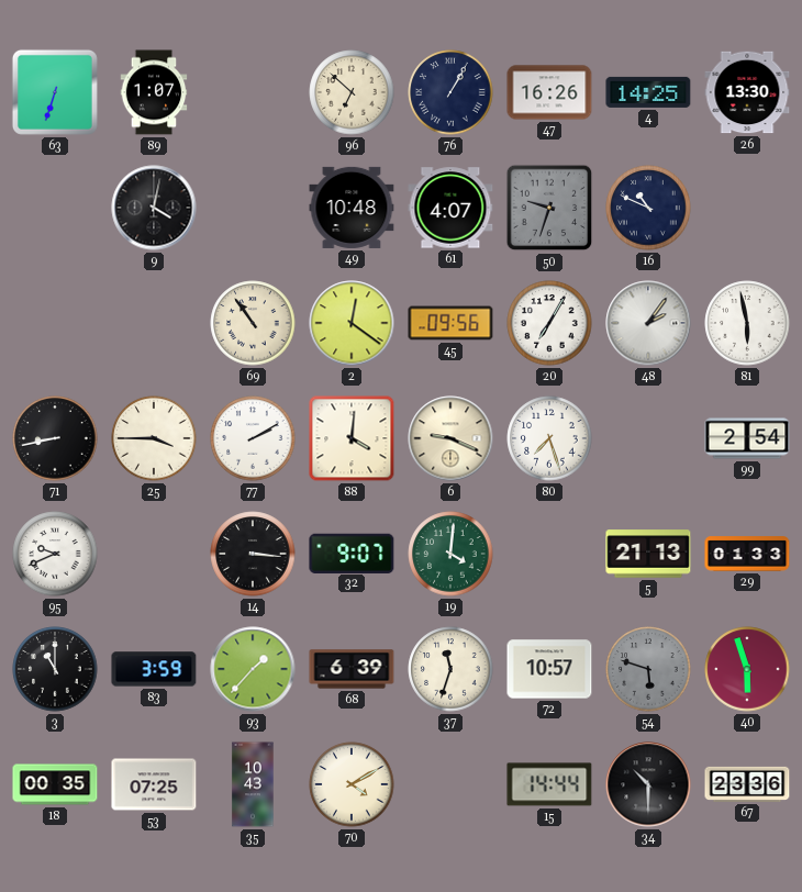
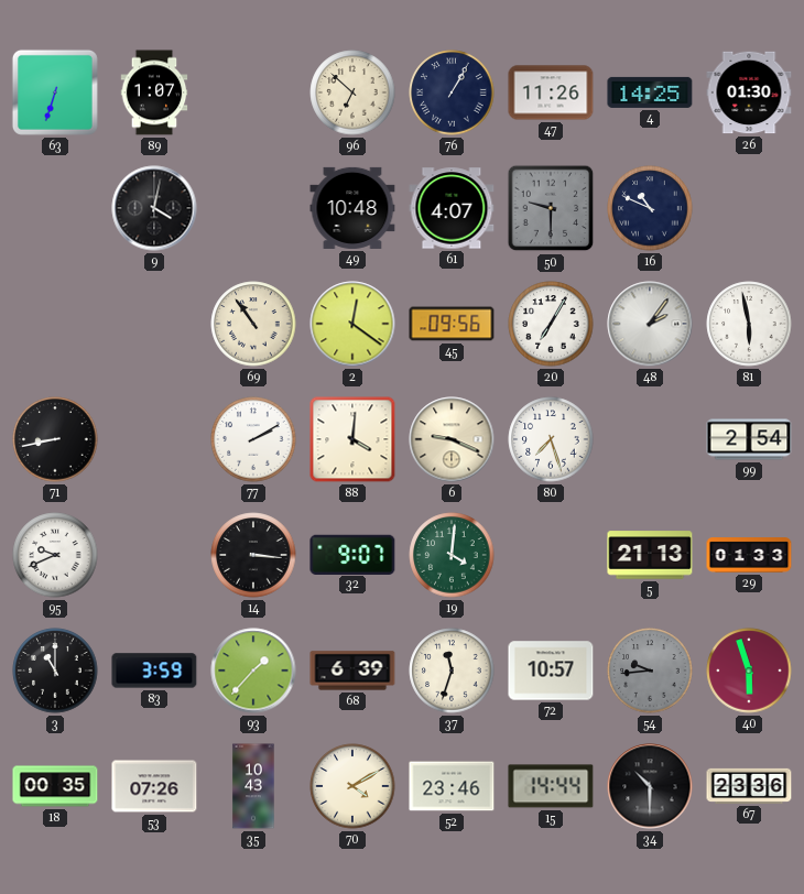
47: 16:26 -> 11:26 (551, 92)
26: 13:30 -> 01:30 (749, 92)
50: 9:33 -> 9:30 (551, 208)
25: 3:45 -> none (154, 438)
54: 5:48 -> 9:44 (650, 670)
53: 07:25 -> 07:26 (154, 786)
52: none -> 23:46 (452, 786)
